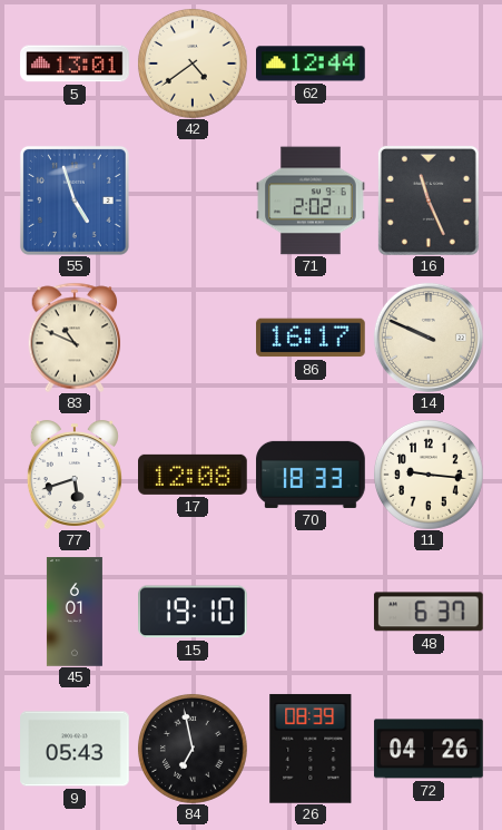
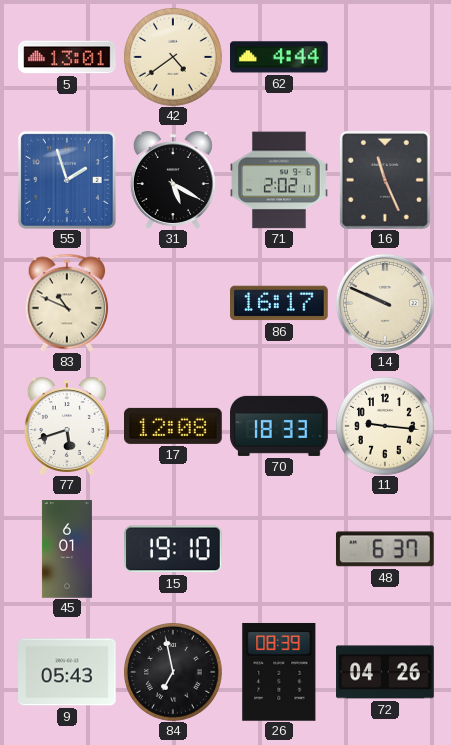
62: 12:44 -> 4:44 (280, 57)
55: 4:57 -> 1:57 (67, 180)
31: none -> 5:20 (173, 180)
